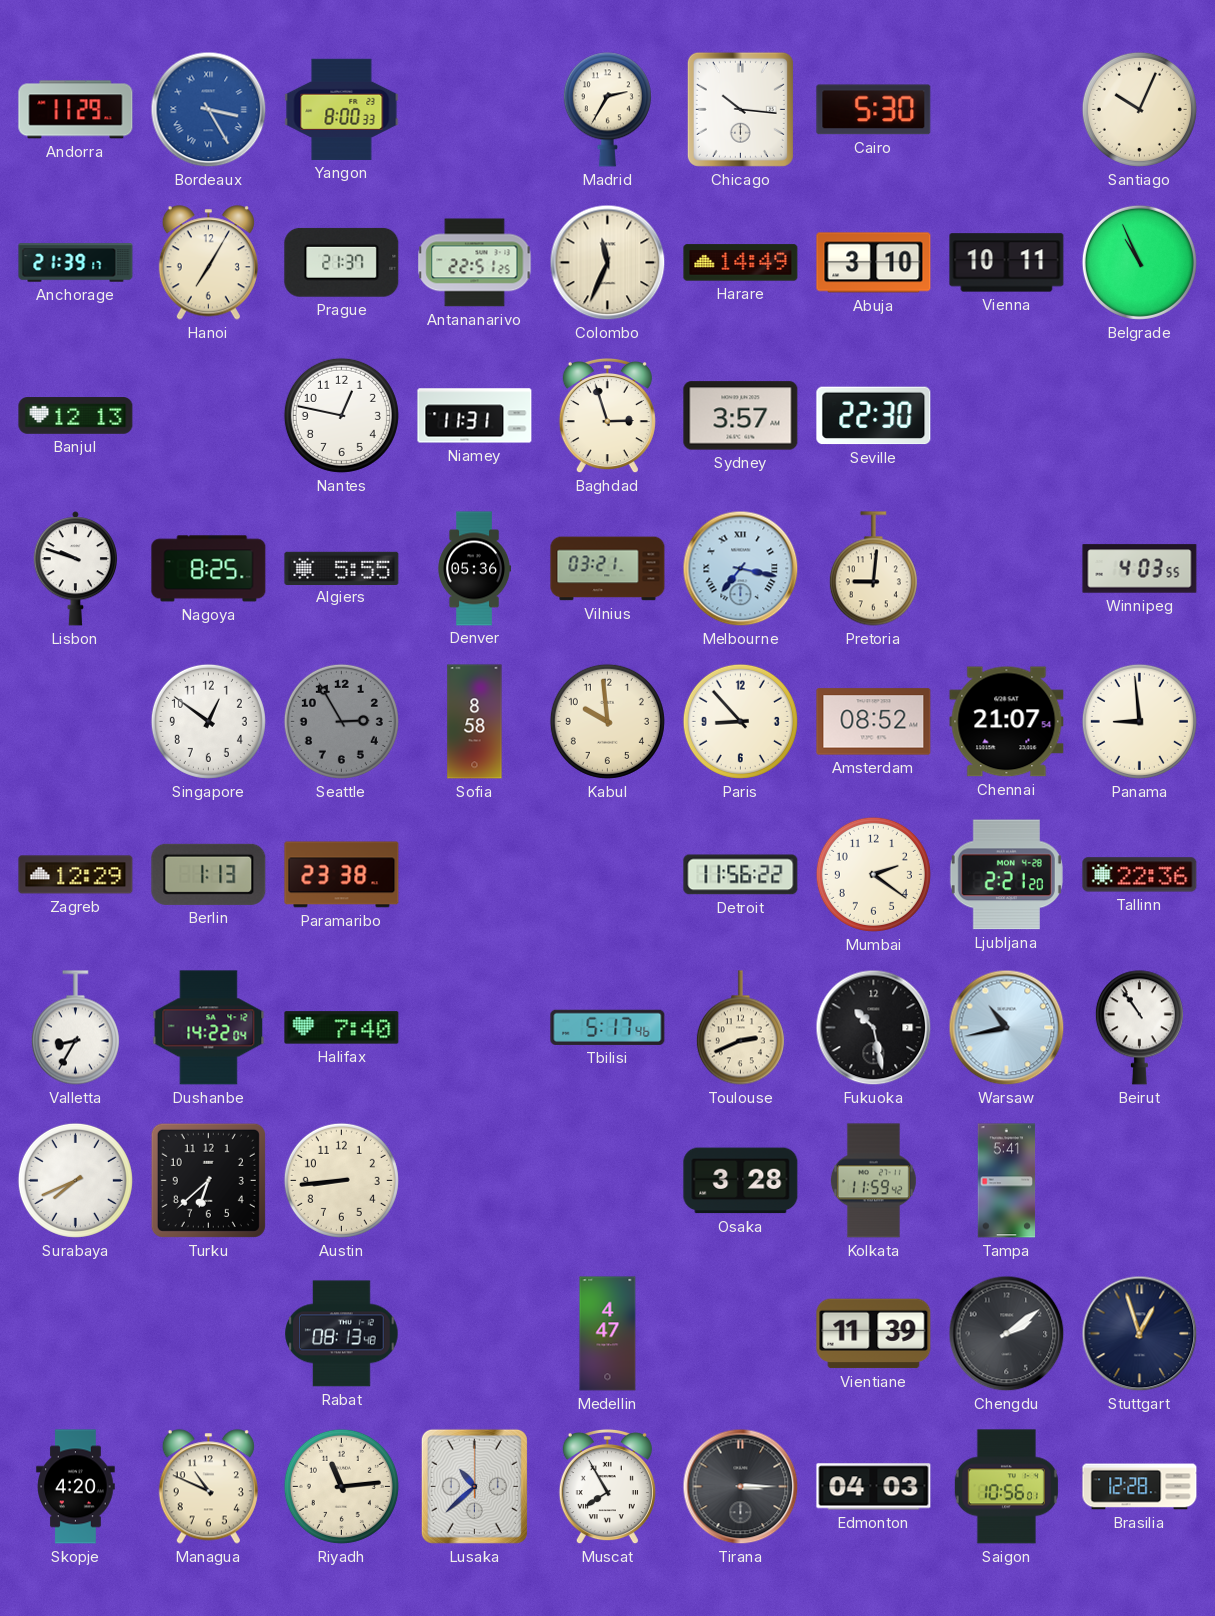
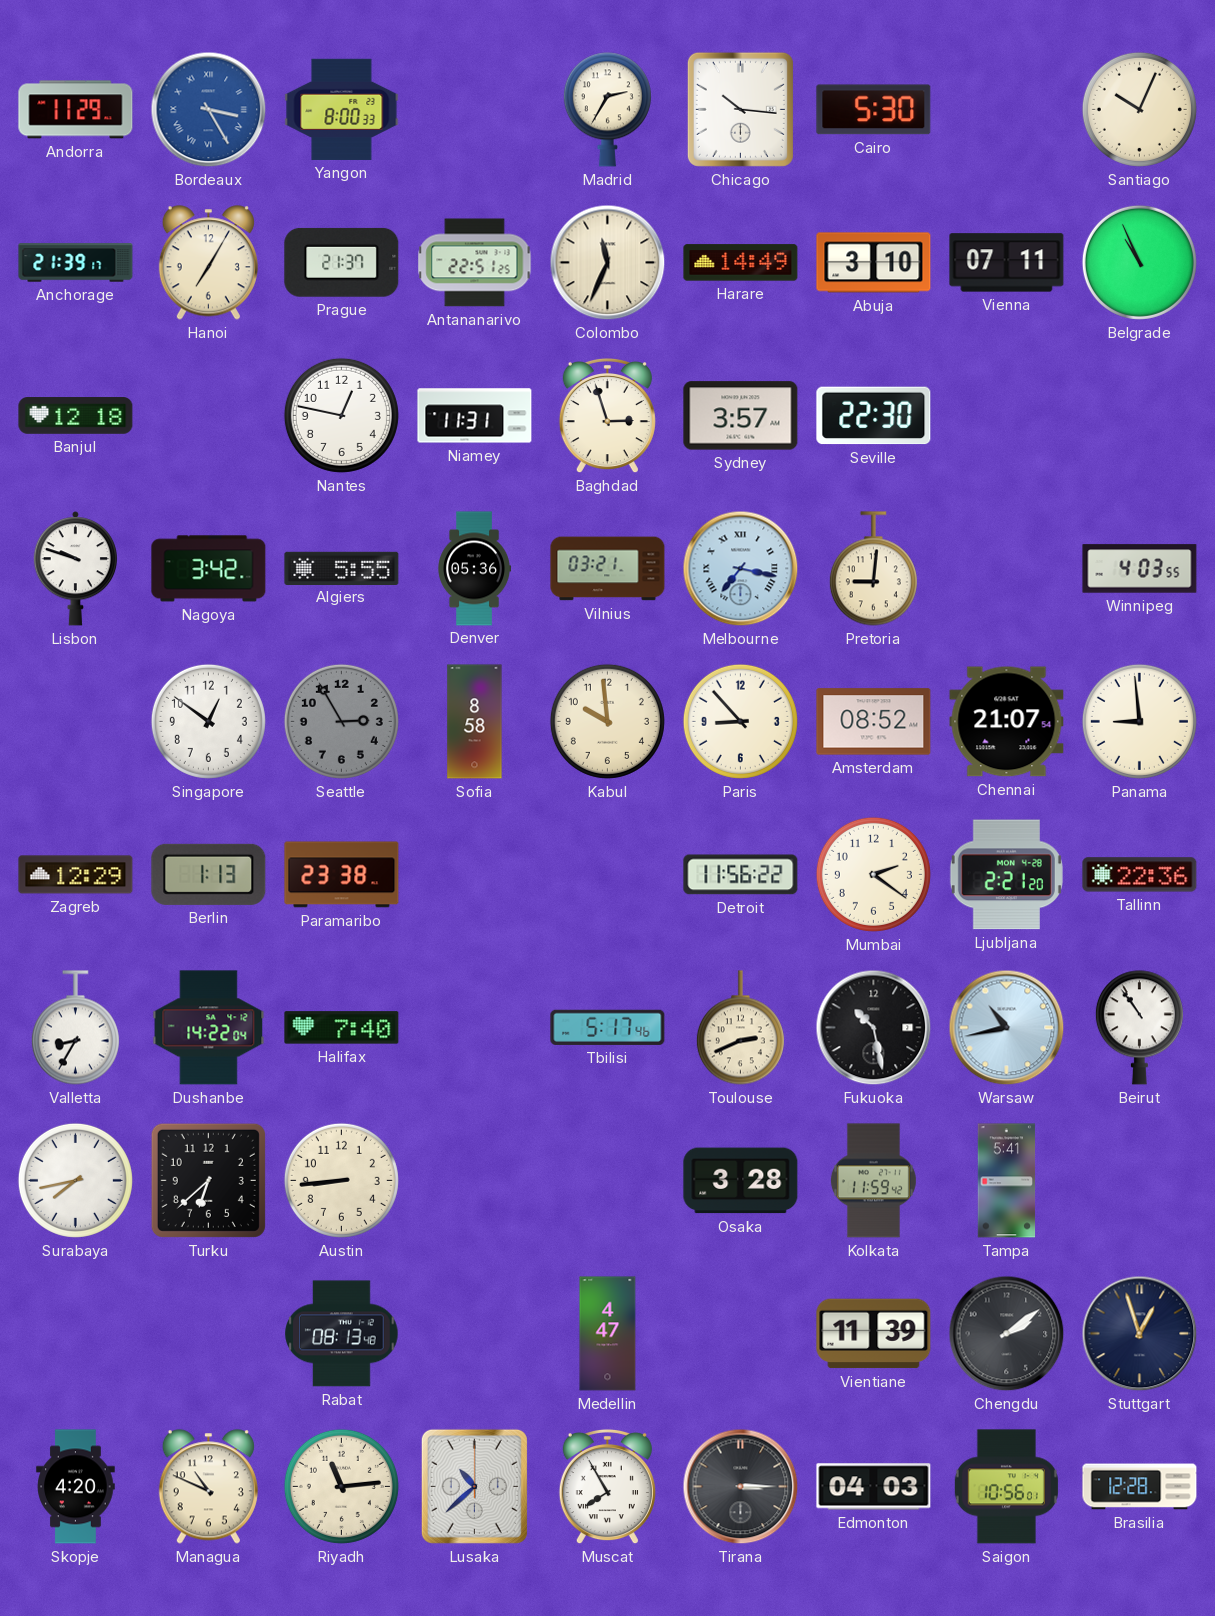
Vienna: 10:11 -> 07:11 (1007, 263)
Banjul: 12:13 -> 12:18 (76, 416)
Nagoya: 8:25 -> 3:42 (209, 569)
Surabaya: 7:41 -> 7:43 (75, 1180)
